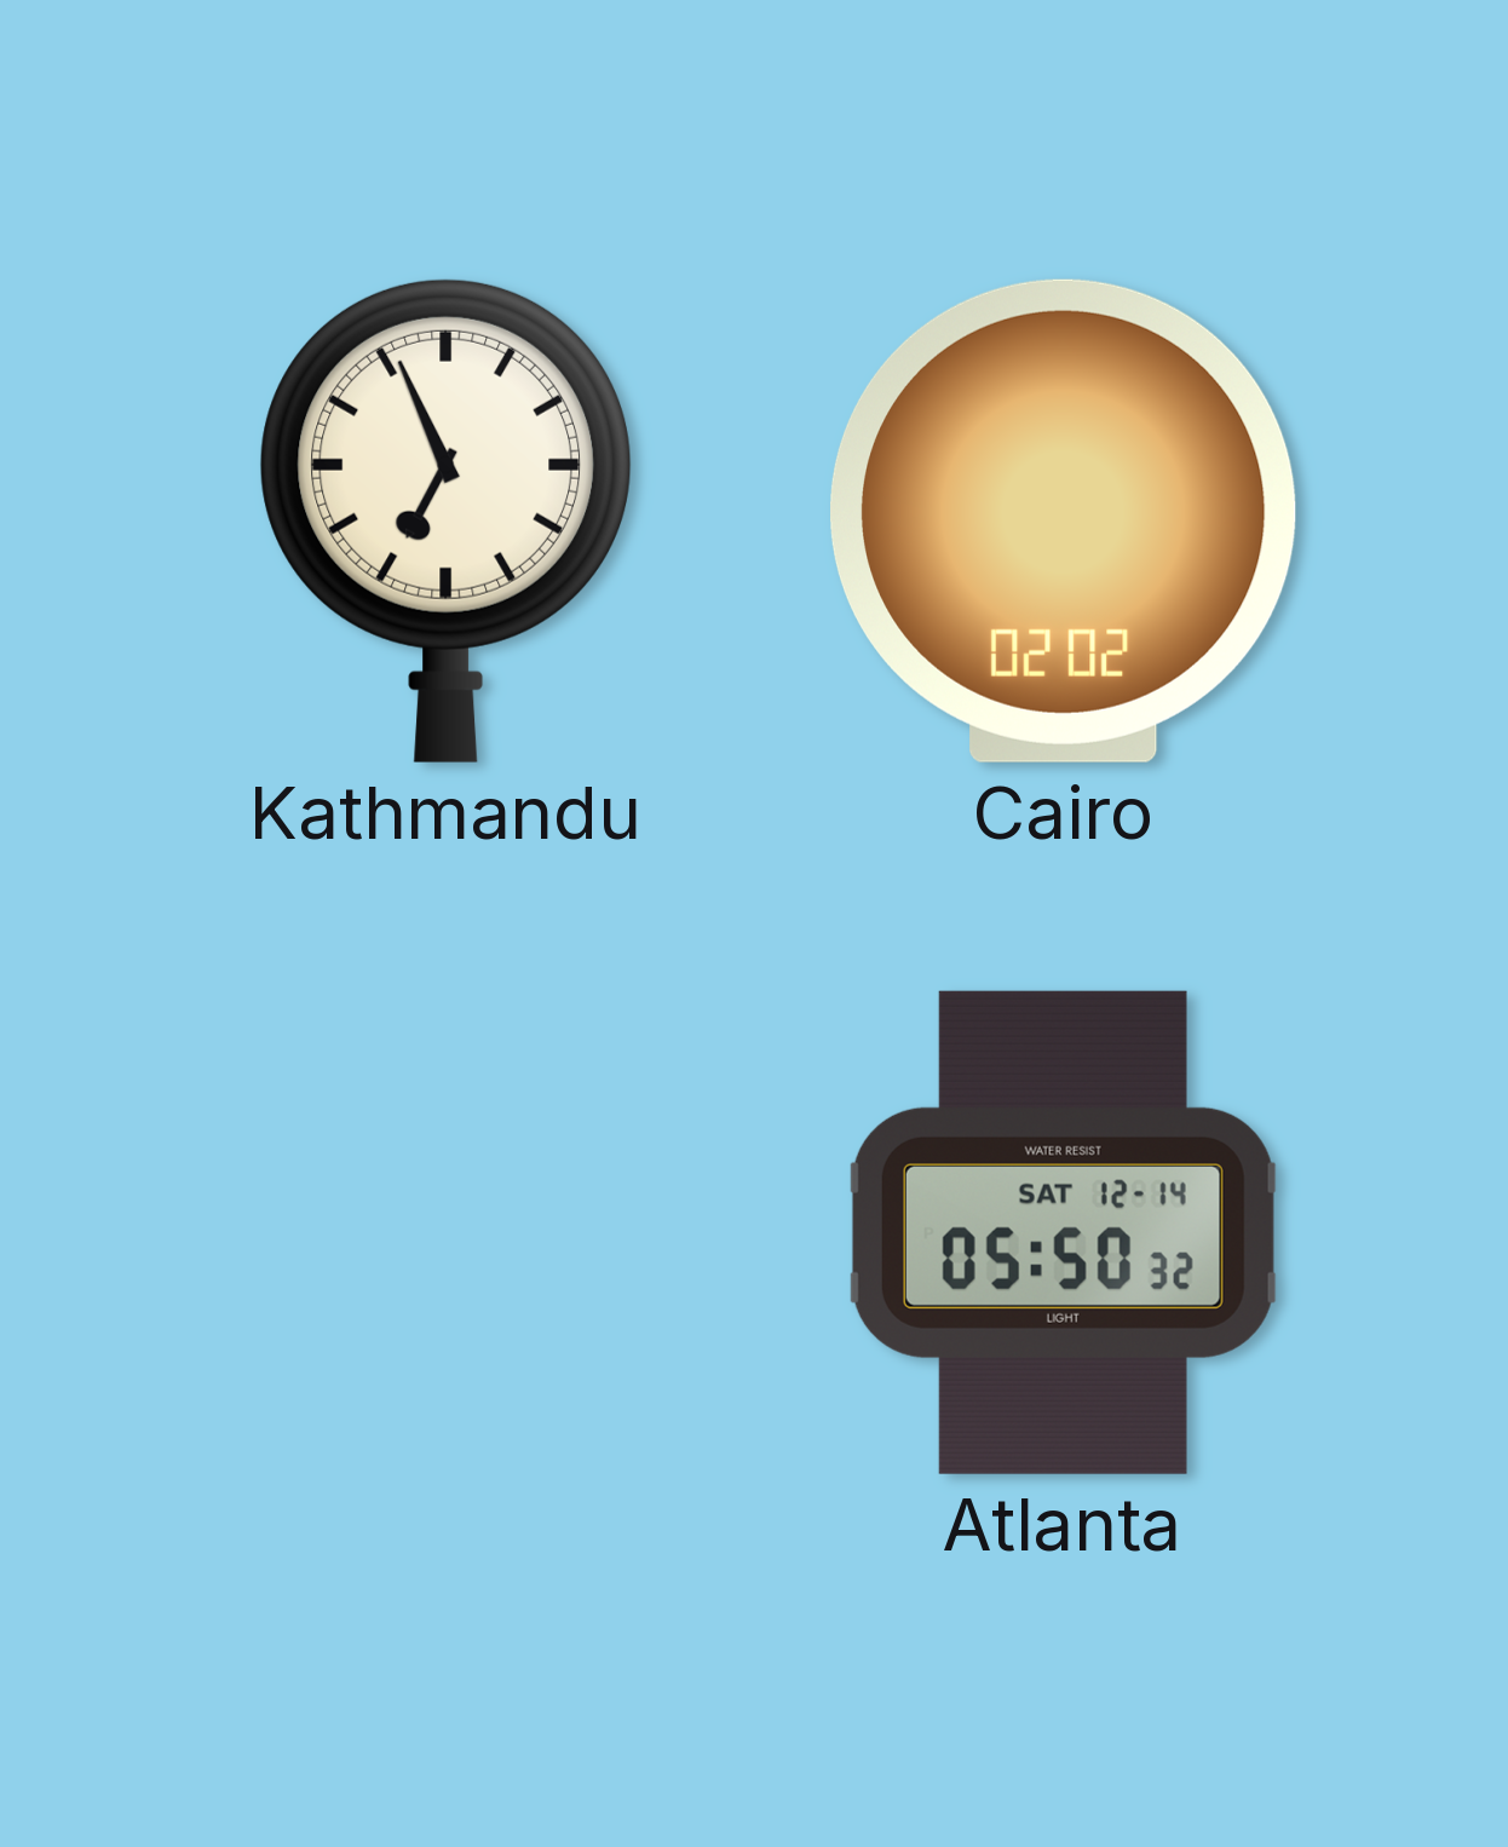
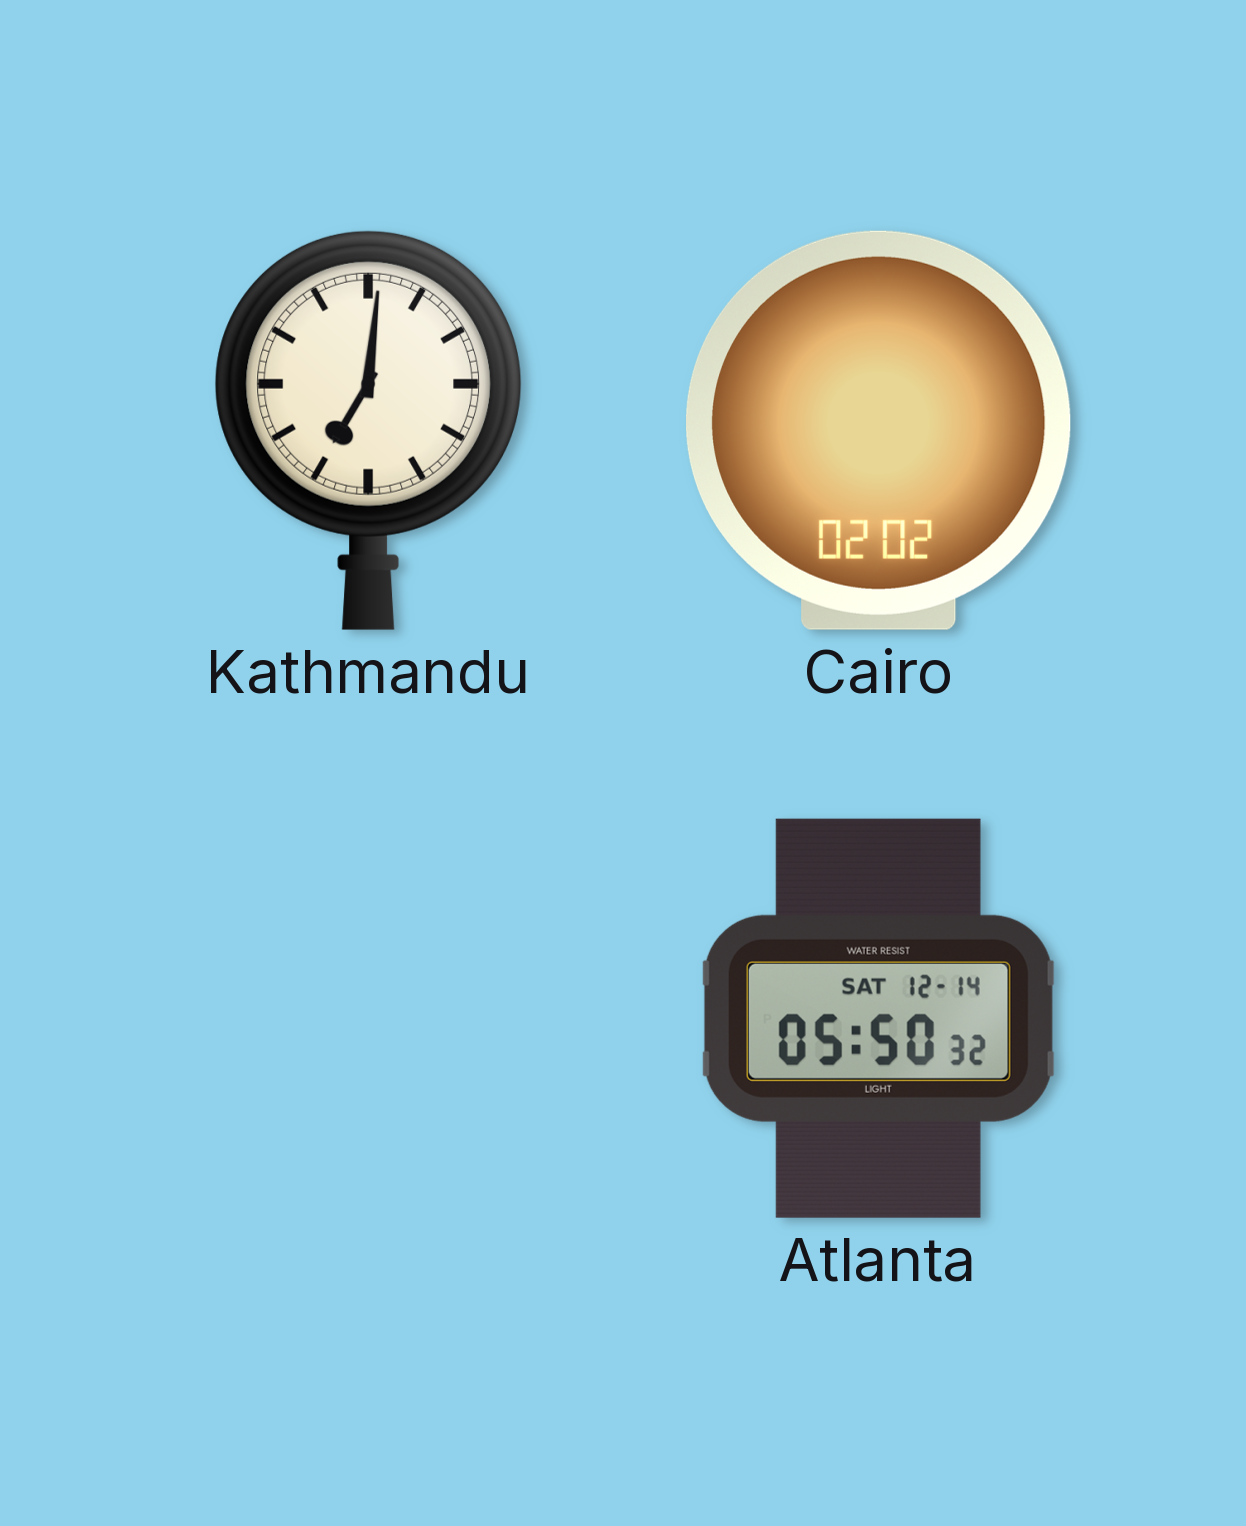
Kathmandu: 6:56 -> 7:01 (368, 430)
